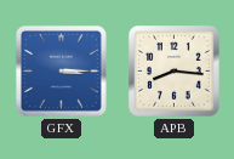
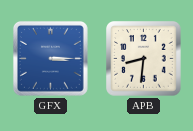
APB: 8:16 -> 8:31 (144, 59)
